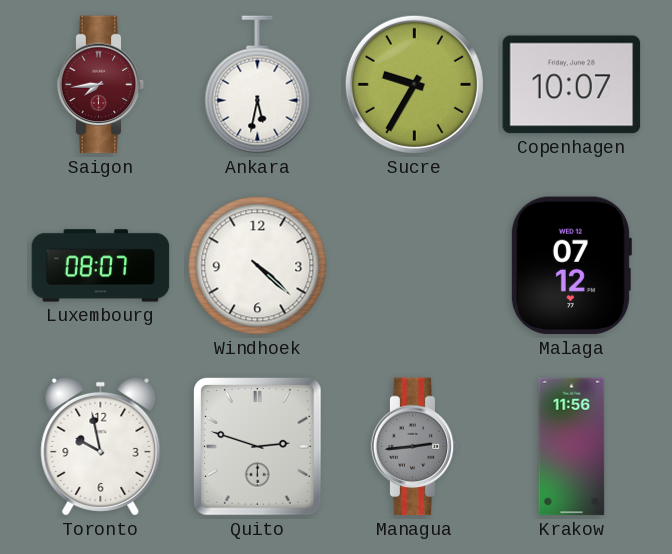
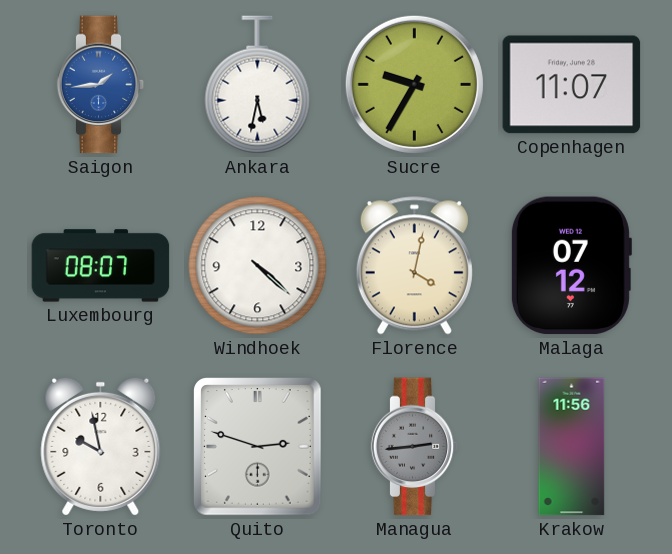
Saigon: 7:44 -> 1:44 (101, 85)
Saigon dial: burgundy -> blue (101, 85)
Copenhagen: 10:07 -> 11:07 (572, 85)
Florence: none -> 4:02 (414, 266)
